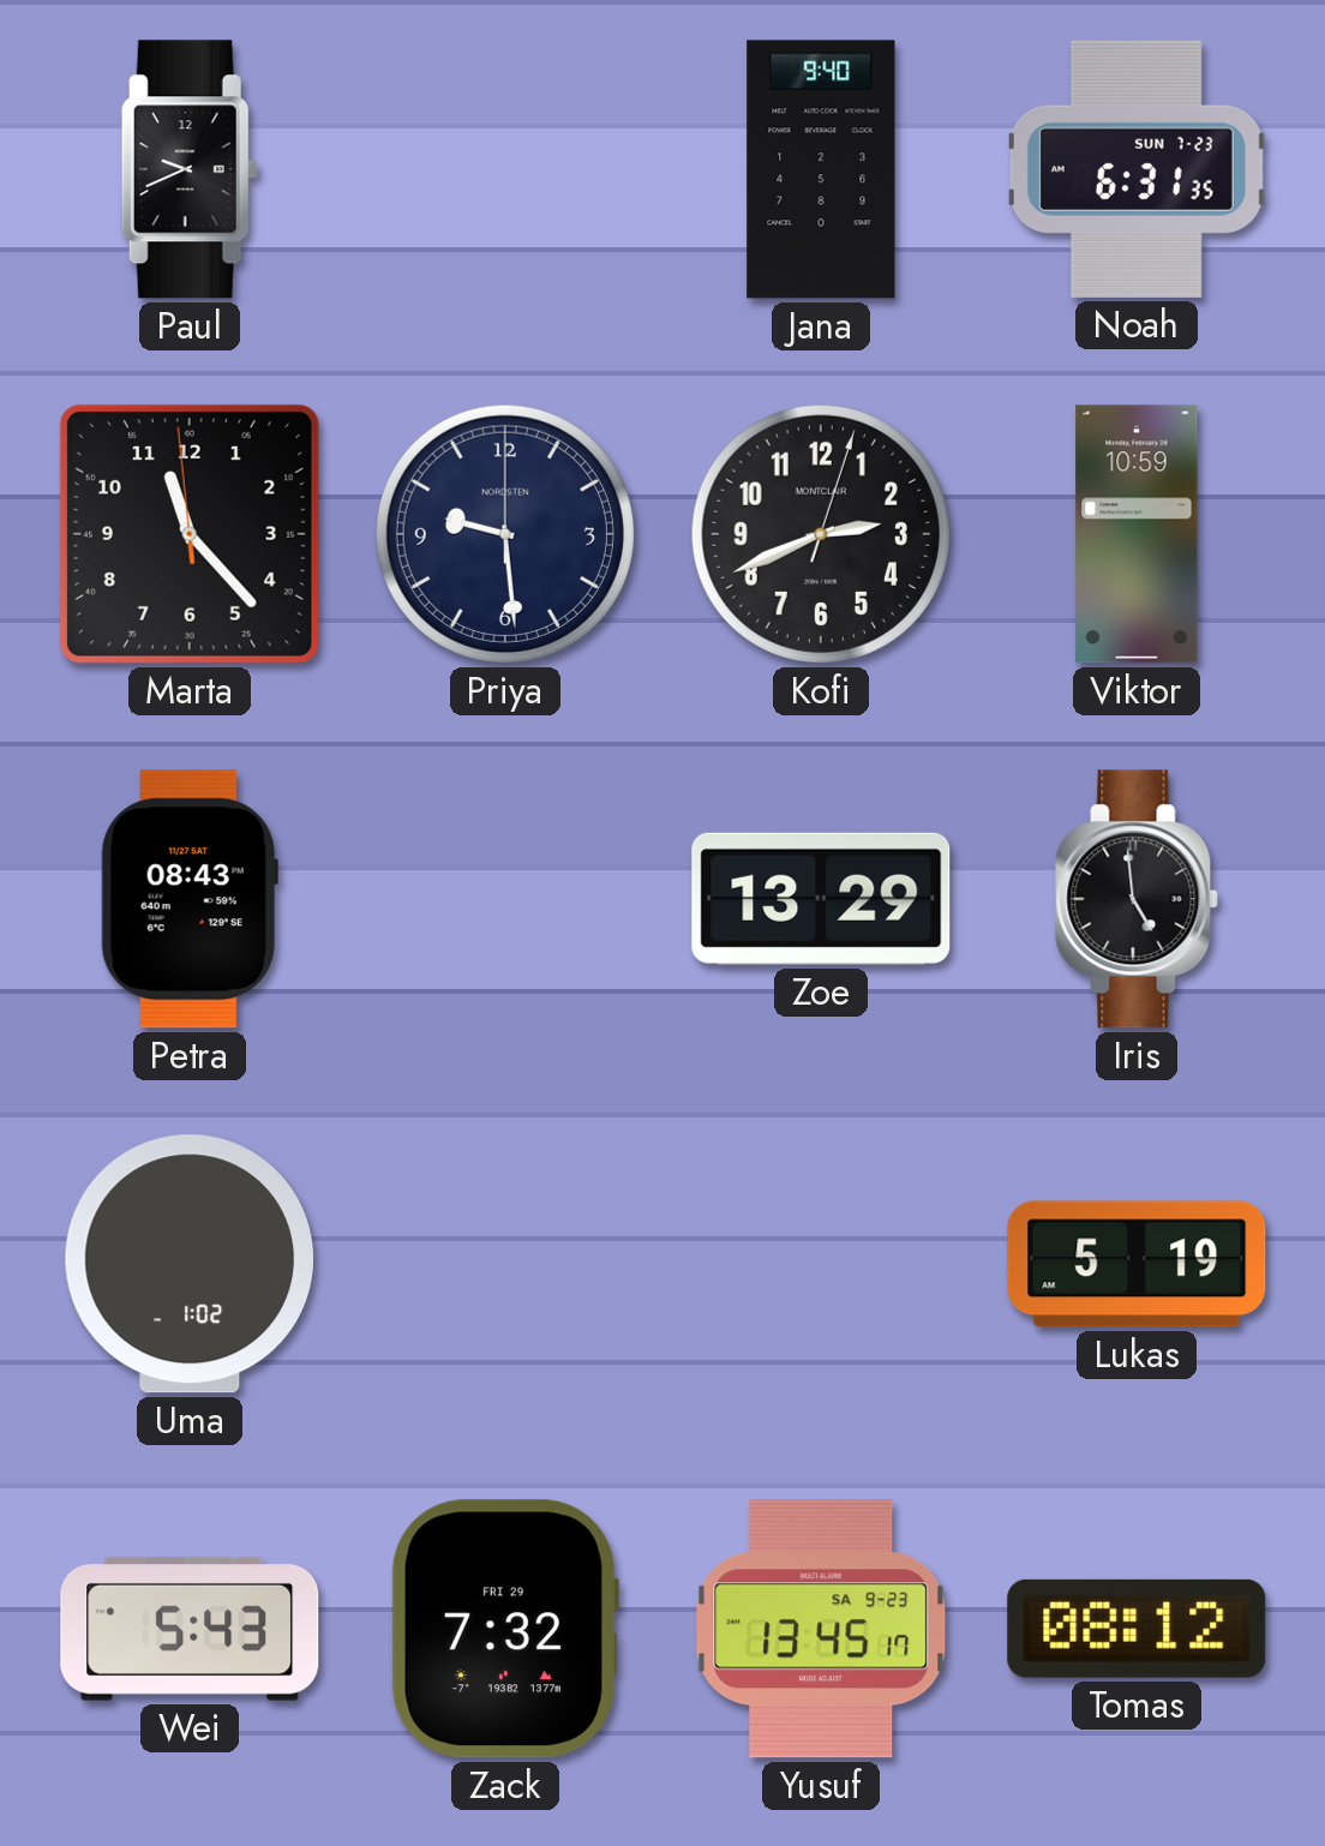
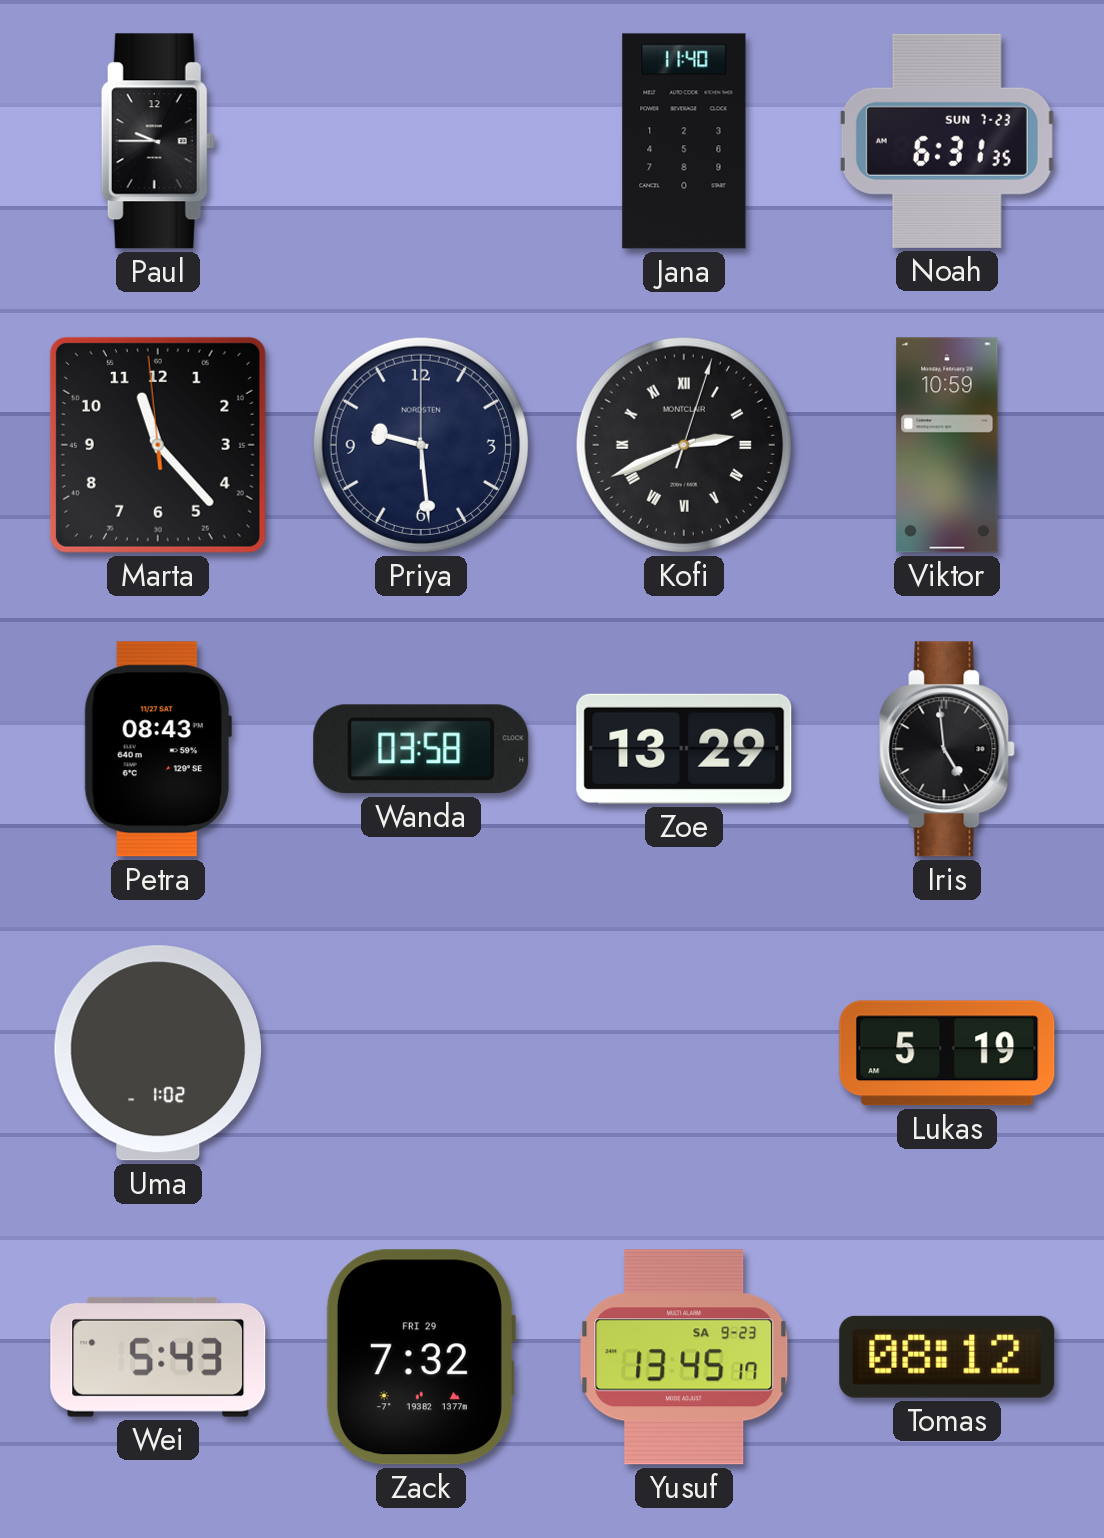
Paul: 9:41 -> 9:45 (158, 141)
Jana: 9:40 -> 11:40 (684, 141)
Kofi numerals: Arabic -> Roman (684, 445)
Wanda: none -> 03:58 (421, 749)
